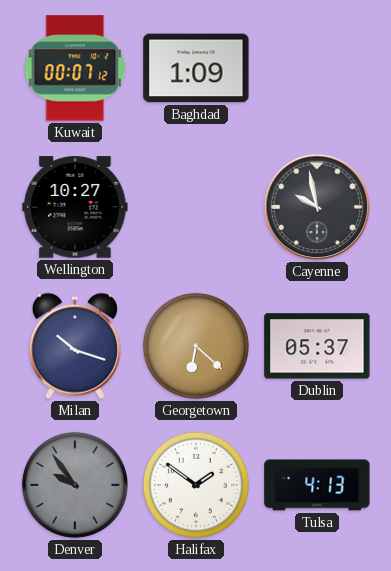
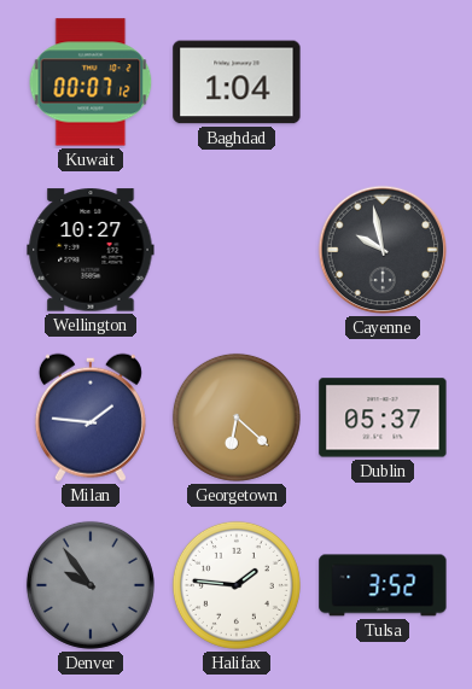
Baghdad: 1:09 -> 1:04 (237, 82)
Milan: 10:18 -> 1:46 (91, 418)
Halifax: 1:51 -> 1:46 (237, 585)
Tulsa: 4:13 -> 3:52 (383, 585)
